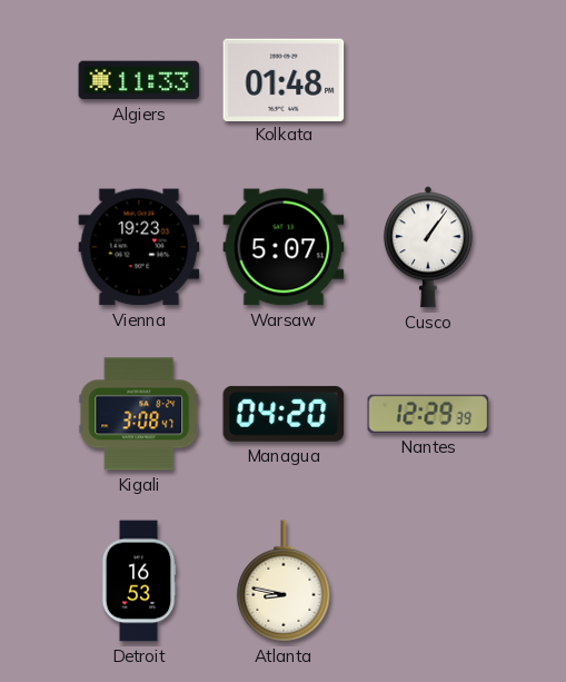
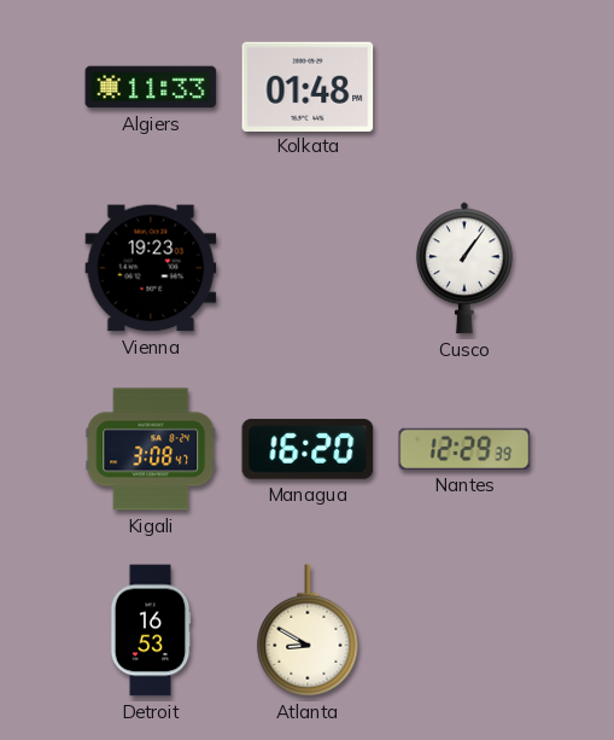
Warsaw: 5:07 -> none (284, 247)
Managua: 04:20 -> 16:20 (308, 449)
Atlanta: 8:47 -> 8:50 (308, 630)
